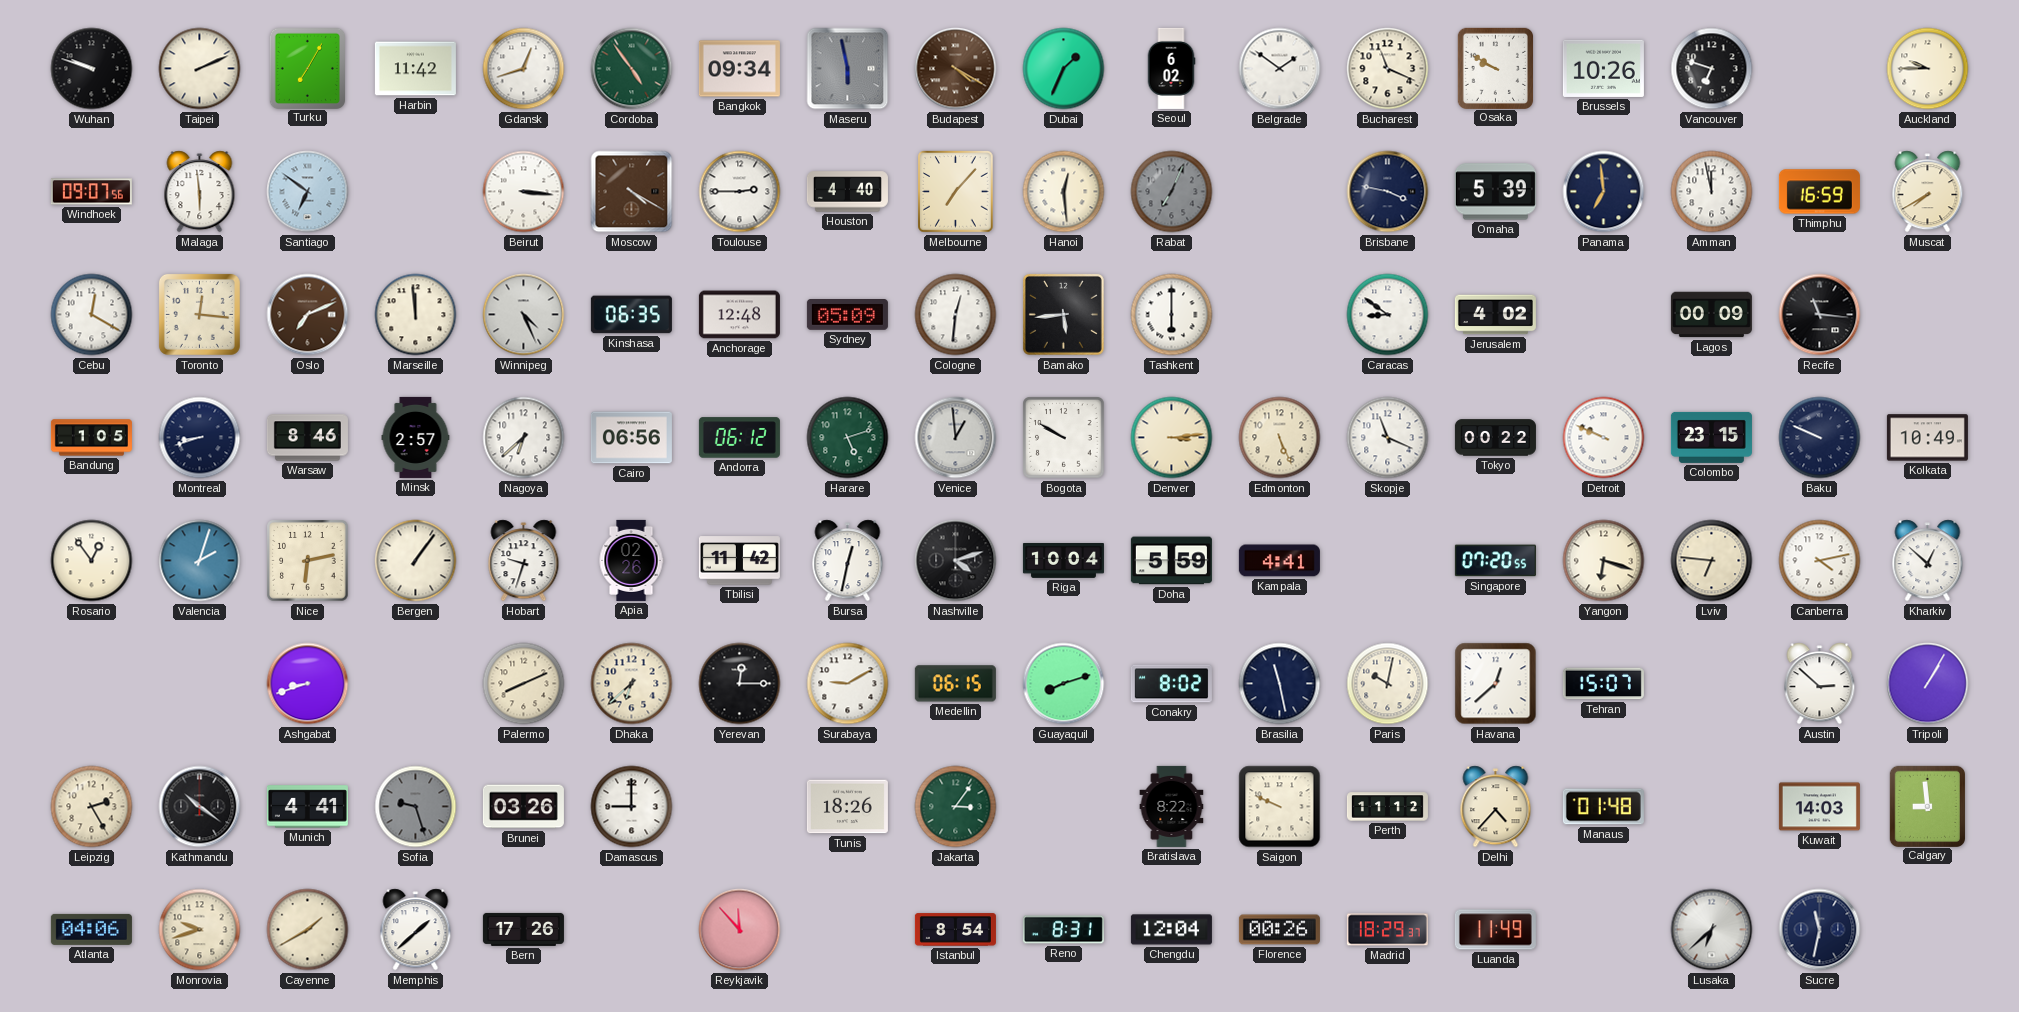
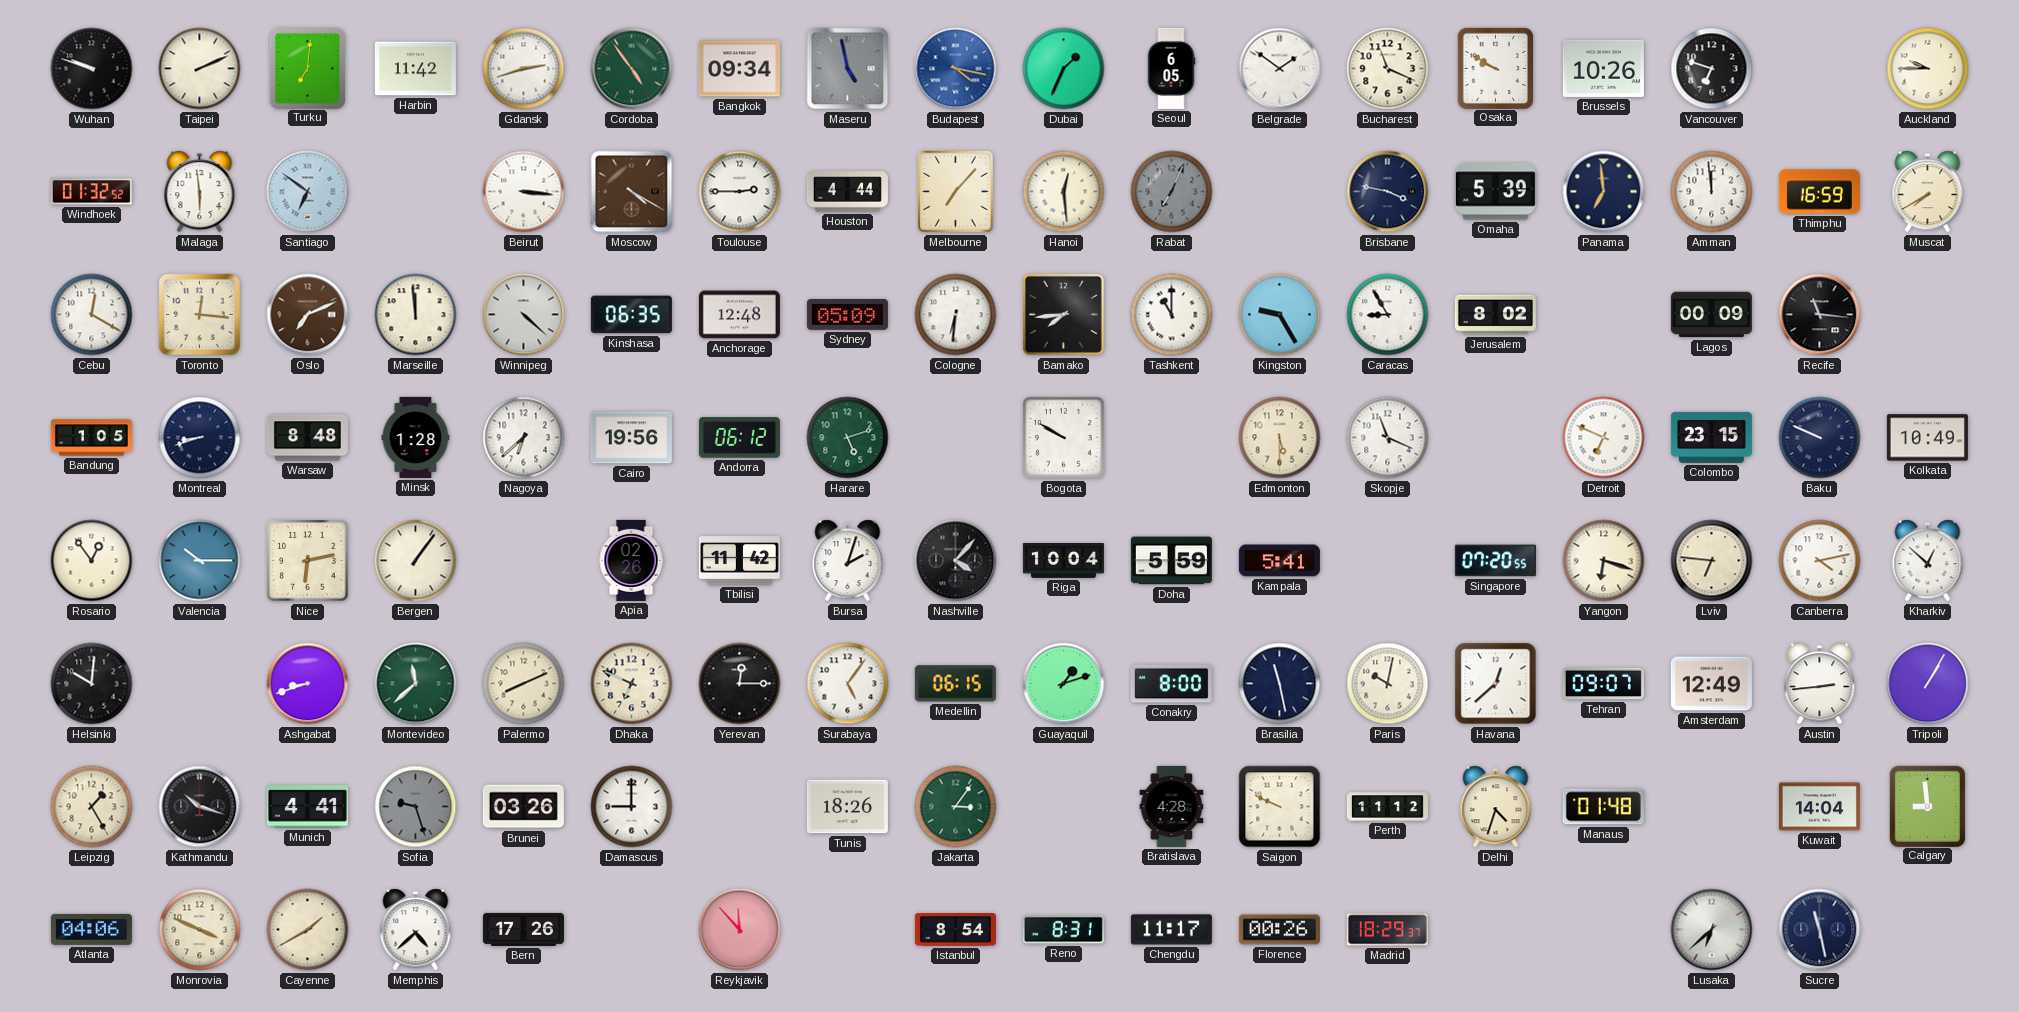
Turku: 7:05 -> 7:01 (307, 68)
Gdansk: 12:42 -> 2:42 (524, 69)
Maseru: 5:58 -> 4:58 (848, 69)
Budapest: 4:20 -> 4:17 (956, 69)
Budapest dial: brown -> blue (956, 69)
Seoul: 6:02 -> 6:05 (1171, 68)
Windhoek: 09:07 -> 01:32 (91, 192)
Houston: 4:40 -> 4:44 (847, 192)
Amman: 11:58 -> 11:59 (1712, 192)
Winnipeg: 4:26 -> 4:22 (524, 315)
Cologne: 12:31 -> 6:31 (956, 315)
Bamako: 5:44 -> 7:44 (1063, 314)
Tashkent: 6:00 -> 11:00 (1172, 315)
Kingston: none -> 9:25 (1280, 315)
Caracas: 8:51 -> 8:55 (1388, 315)
Jerusalem: 4:02 -> 8:02 (1495, 315)
Warsaw: 8:46 -> 8:48 (307, 438)
Minsk: 2:57 -> 1:28 (416, 437)
Cairo: 06:56 -> 19:56 (631, 438)
Venice: 12:59 -> none (956, 438)
Denver: 3:14 -> none (1172, 438)
Edmonton: 5:26 -> 5:30 (1280, 438)
Tokyo: 00:22 -> none (1495, 438)
Detroit: 9:49 -> 6:49 (1604, 438)
Valencia: 2:03 -> 10:15 (200, 561)
Hobart: 9:33 -> none (524, 561)
Bursa: 12:32 -> 2:03 (848, 561)
Nashville: 4:12 -> 4:07 (956, 561)
Kampala: 4:41 -> 5:41 (1279, 561)
Helsinki: none -> 10:01 (92, 684)
Montevideo: none -> 11:38 (416, 684)
Dhaka: 6:38 -> 6:49 (632, 684)
Surabaya: 9:10 -> 5:06 (848, 684)
Guayaquil: 8:12 -> 1:12 (1064, 684)
Conakry: 8:02 -> 8:00 (1171, 684)
Tehran: 15:07 -> 09:07 (1603, 684)
Amsterdam: none -> 12:49 (1711, 684)
Austin: 2:52 -> 2:44 (1820, 684)
Leipzig: 2:25 -> 1:25 (92, 807)
Kathmandu: 10:21 -> 10:18 (200, 807)
Bratislava: 8:22 -> 4:28 (1172, 806)
Delhi: 4:37 -> 4:33 (1496, 807)
Kuwait: 14:03 -> 14:04 (1819, 807)
Monrovia: 9:42 -> 3:49 (200, 930)
Memphis: 1:38 -> 4:38 (416, 930)
Chengdu: 12:04 -> 11:17 (1171, 930)
Luanda: 11:49 -> none (1495, 930)
Sucre: 11:32 -> 11:28 (1820, 930)
